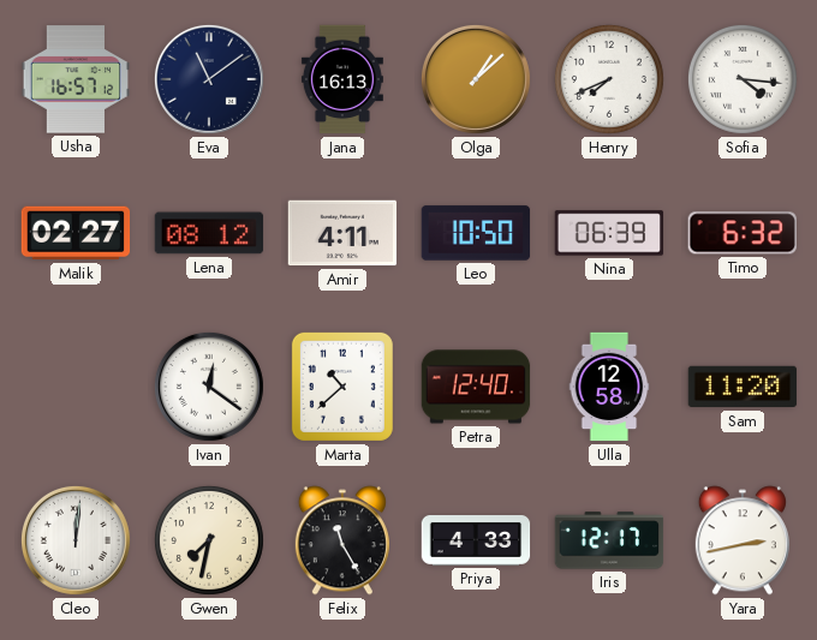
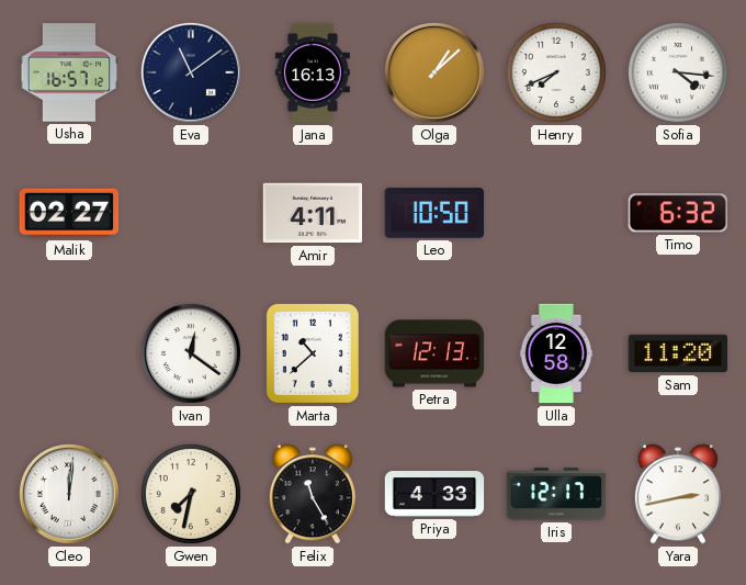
Lena: 08:12 -> none (209, 233)
Nina: 06:39 -> none (609, 233)
Petra: 12:40 -> 12:13 (434, 353)
